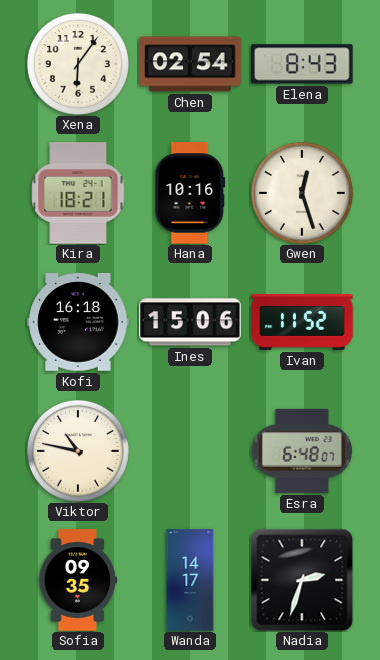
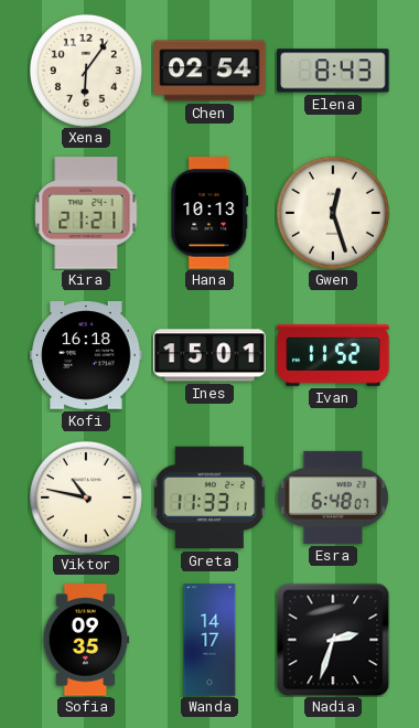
Kira: 18:21 -> 21:21 (86, 213)
Hana: 10:16 -> 10:13 (209, 213)
Ines: 15:06 -> 15:01 (209, 355)
Greta: none -> 11:33 (209, 497)
